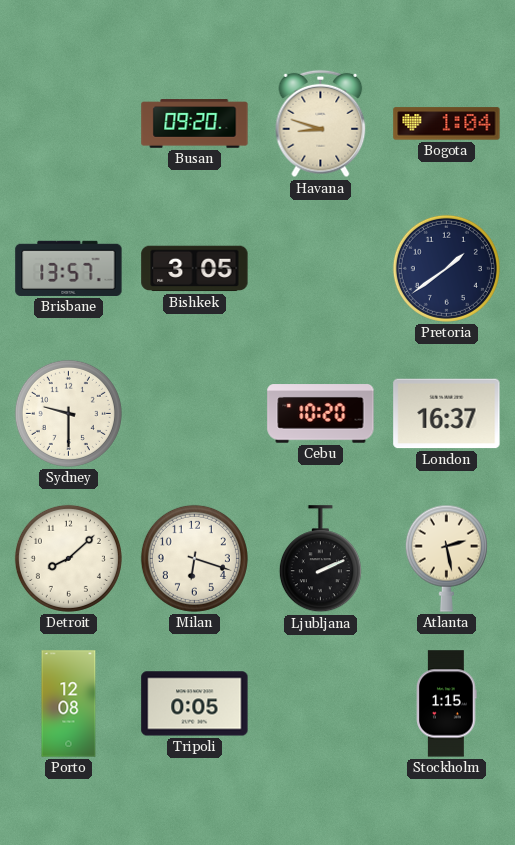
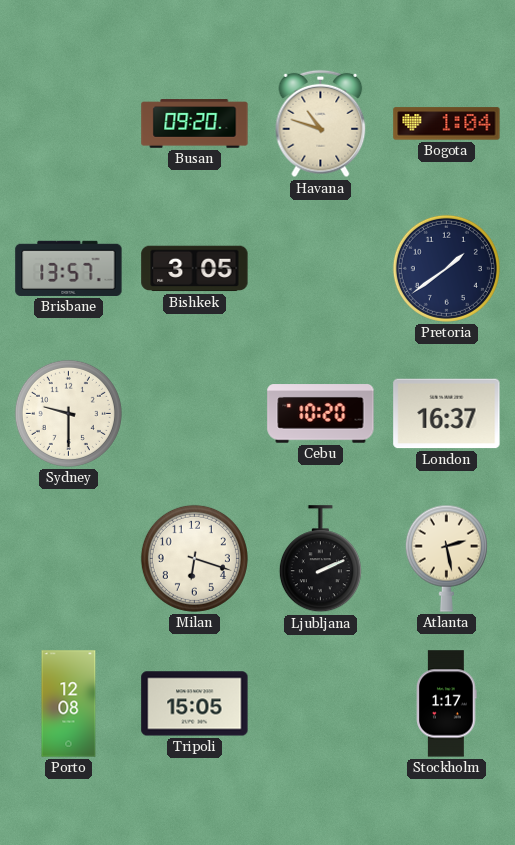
Havana: 8:48 -> 10:48 (321, 124)
Detroit: 8:08 -> none (68, 558)
Tripoli: 0:05 -> 15:05 (195, 704)
Stockholm: 1:15 -> 1:17 (447, 704)
